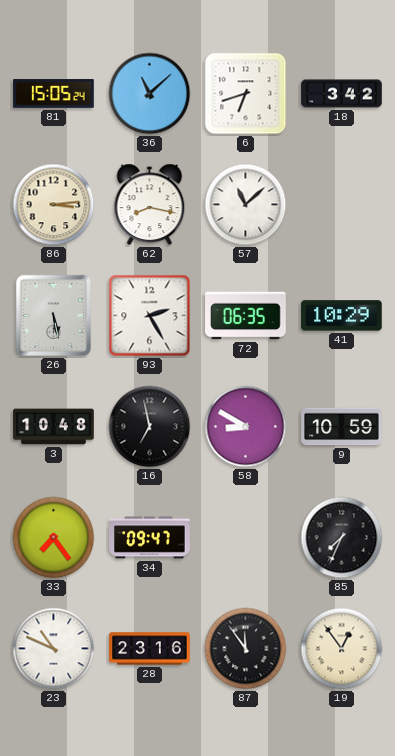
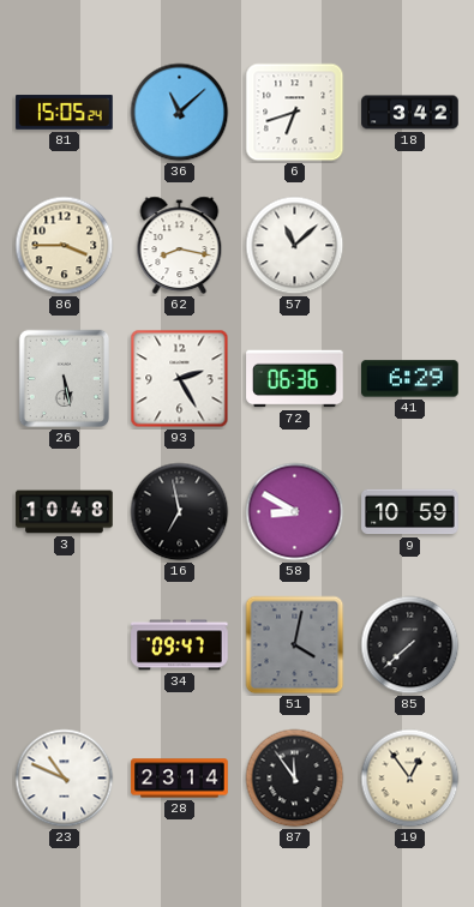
86: 3:14 -> 3:45 (65, 246)
72: 06:35 -> 06:36 (295, 379)
41: 10:29 -> 6:29 (410, 379)
33: 7:24 -> none (54, 538)
51: none -> 4:02 (295, 645)
85: 7:34 -> 7:38 (410, 645)
28: 23:16 -> 23:14 (180, 779)
